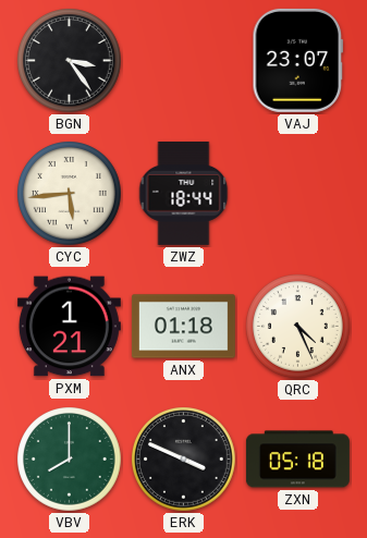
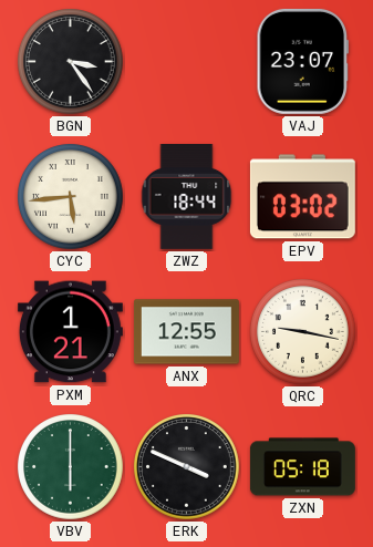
EPV: none -> 03:02 (302, 197)
ANX: 01:18 -> 12:55 (186, 332)
QRC: 4:26 -> 9:17 (303, 332)
VBV: 8:00 -> 6:00 (71, 467)
